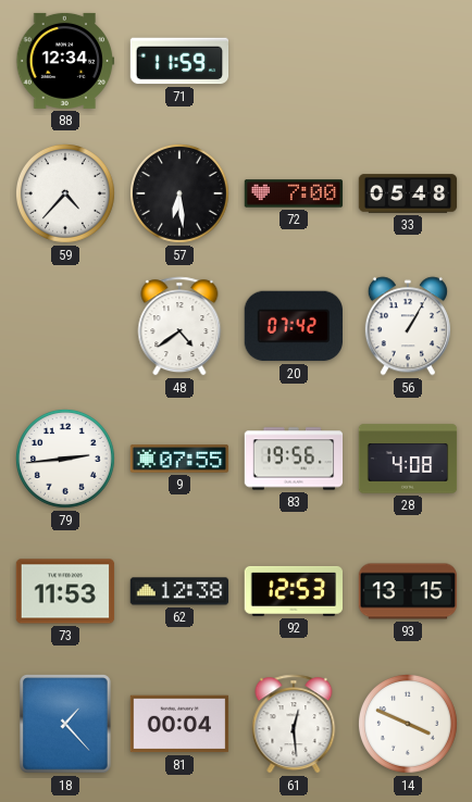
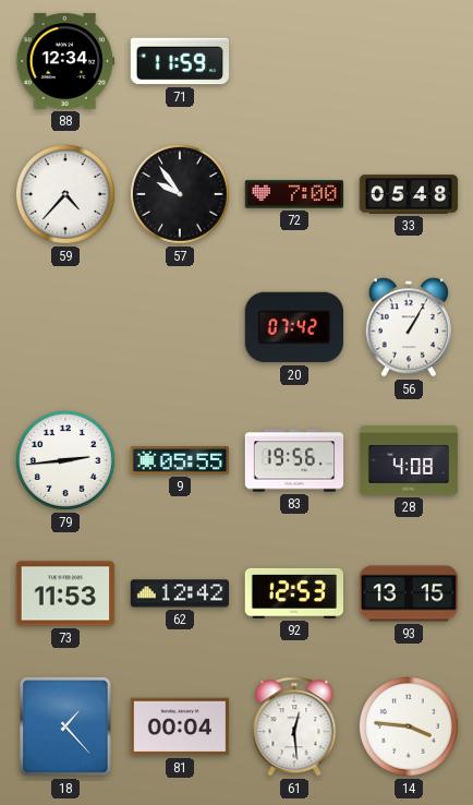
57: 6:29 -> 9:54 (180, 194)
48: 4:39 -> none (179, 326)
9: 07:55 -> 05:55 (180, 460)
62: 12:38 -> 12:42 (180, 593)
14: 3:49 -> 3:46 (409, 726)
